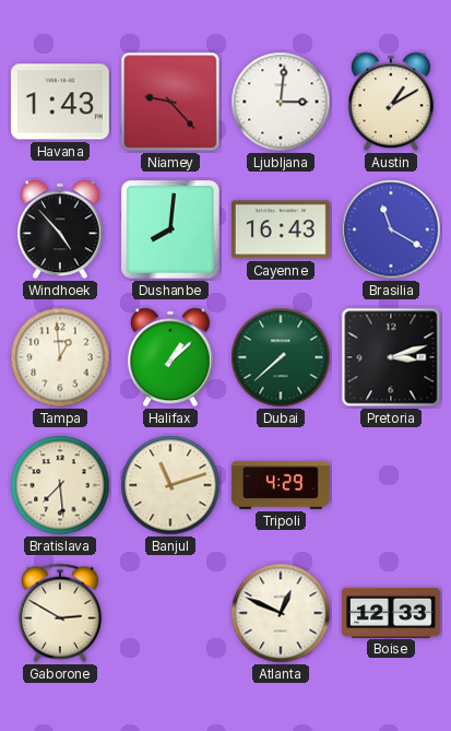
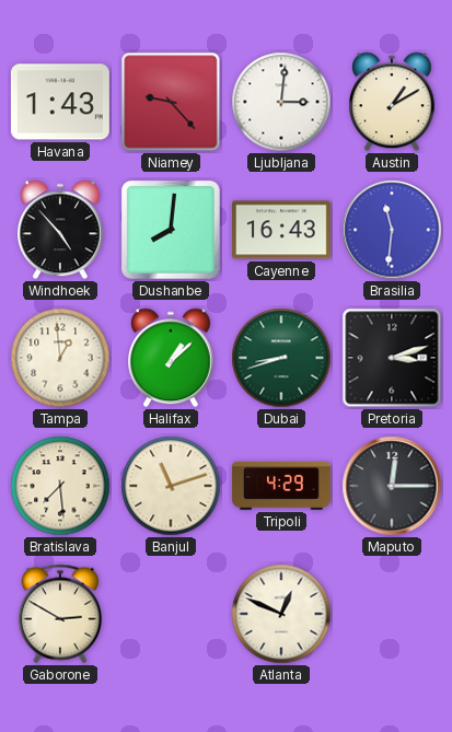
Brasilia: 11:20 -> 11:31 (392, 230)
Dubai: 7:38 -> 8:42 (281, 358)
Maputo: none -> 12:15 (392, 486)
Boise: 12:33 -> none (392, 612)
